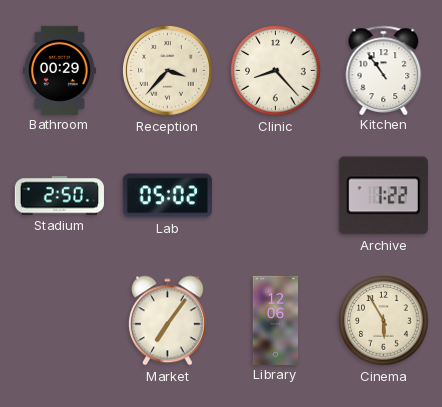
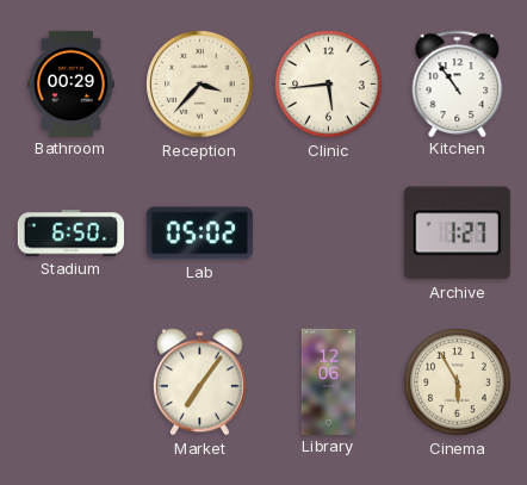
Clinic: 8:23 -> 5:44 (329, 85)
Stadium: 2:50 -> 6:50 (70, 234)
Archive: 1:22 -> 1:27 (457, 234)
